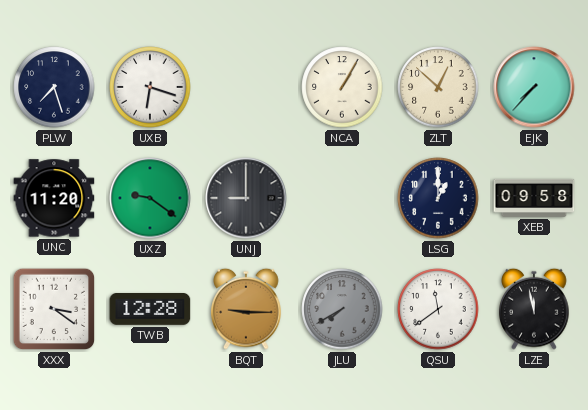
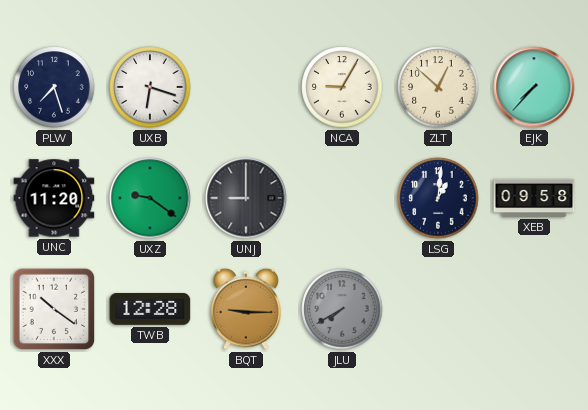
NCA: 1:05 -> 9:05 (342, 87)
LSG: 1:00 -> 1:01 (438, 198)
XXX: 3:21 -> 10:21 (54, 309)
QSU: 11:39 -> none (438, 309)
LZE: 11:58 -> none (534, 309)
